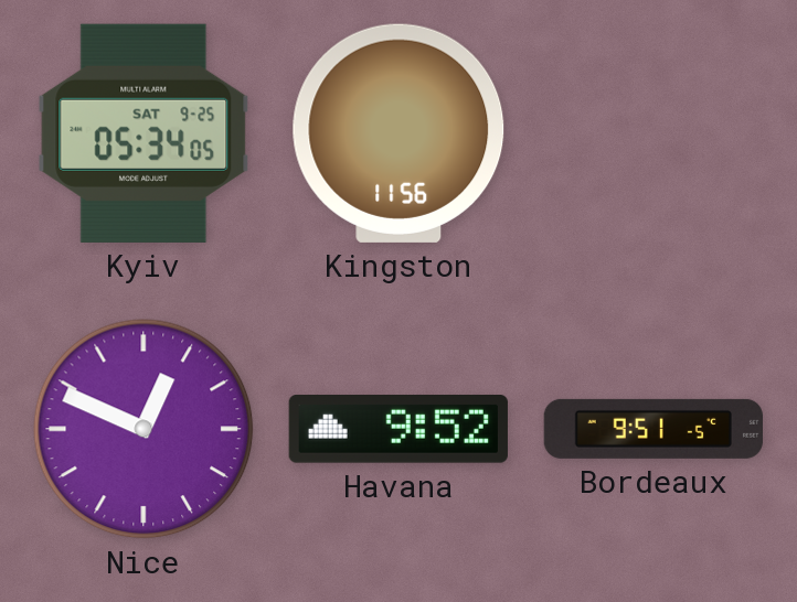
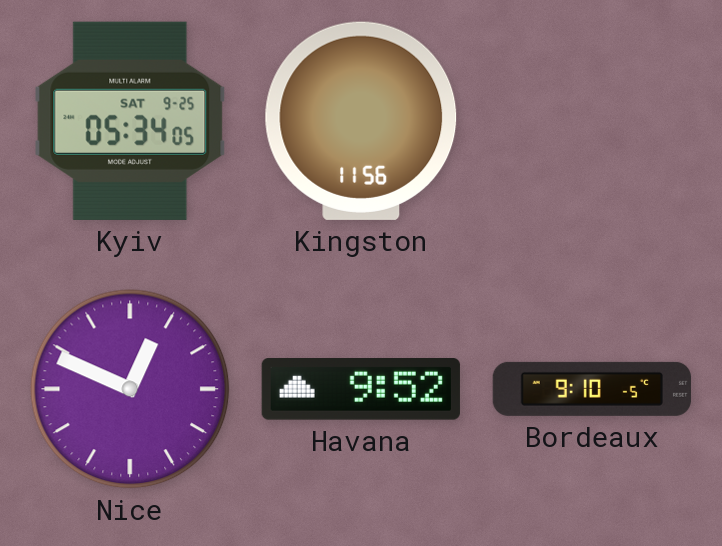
Bordeaux: 9:51 -> 9:10 (592, 389)
